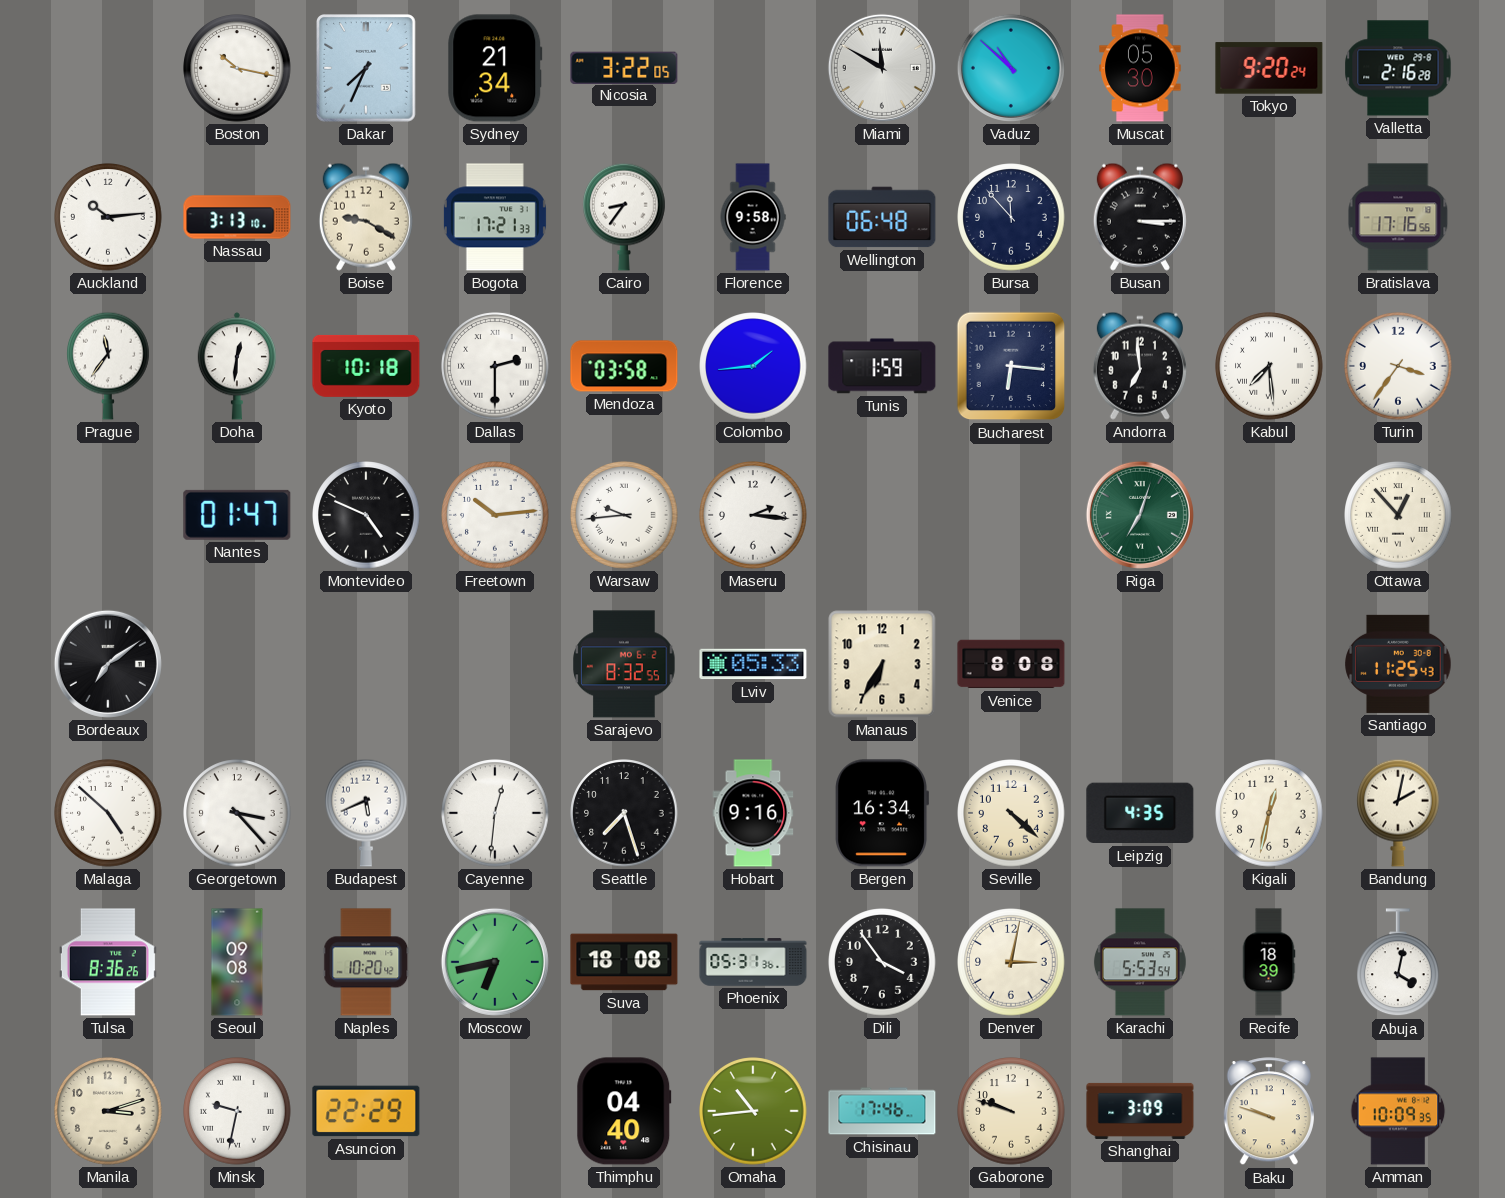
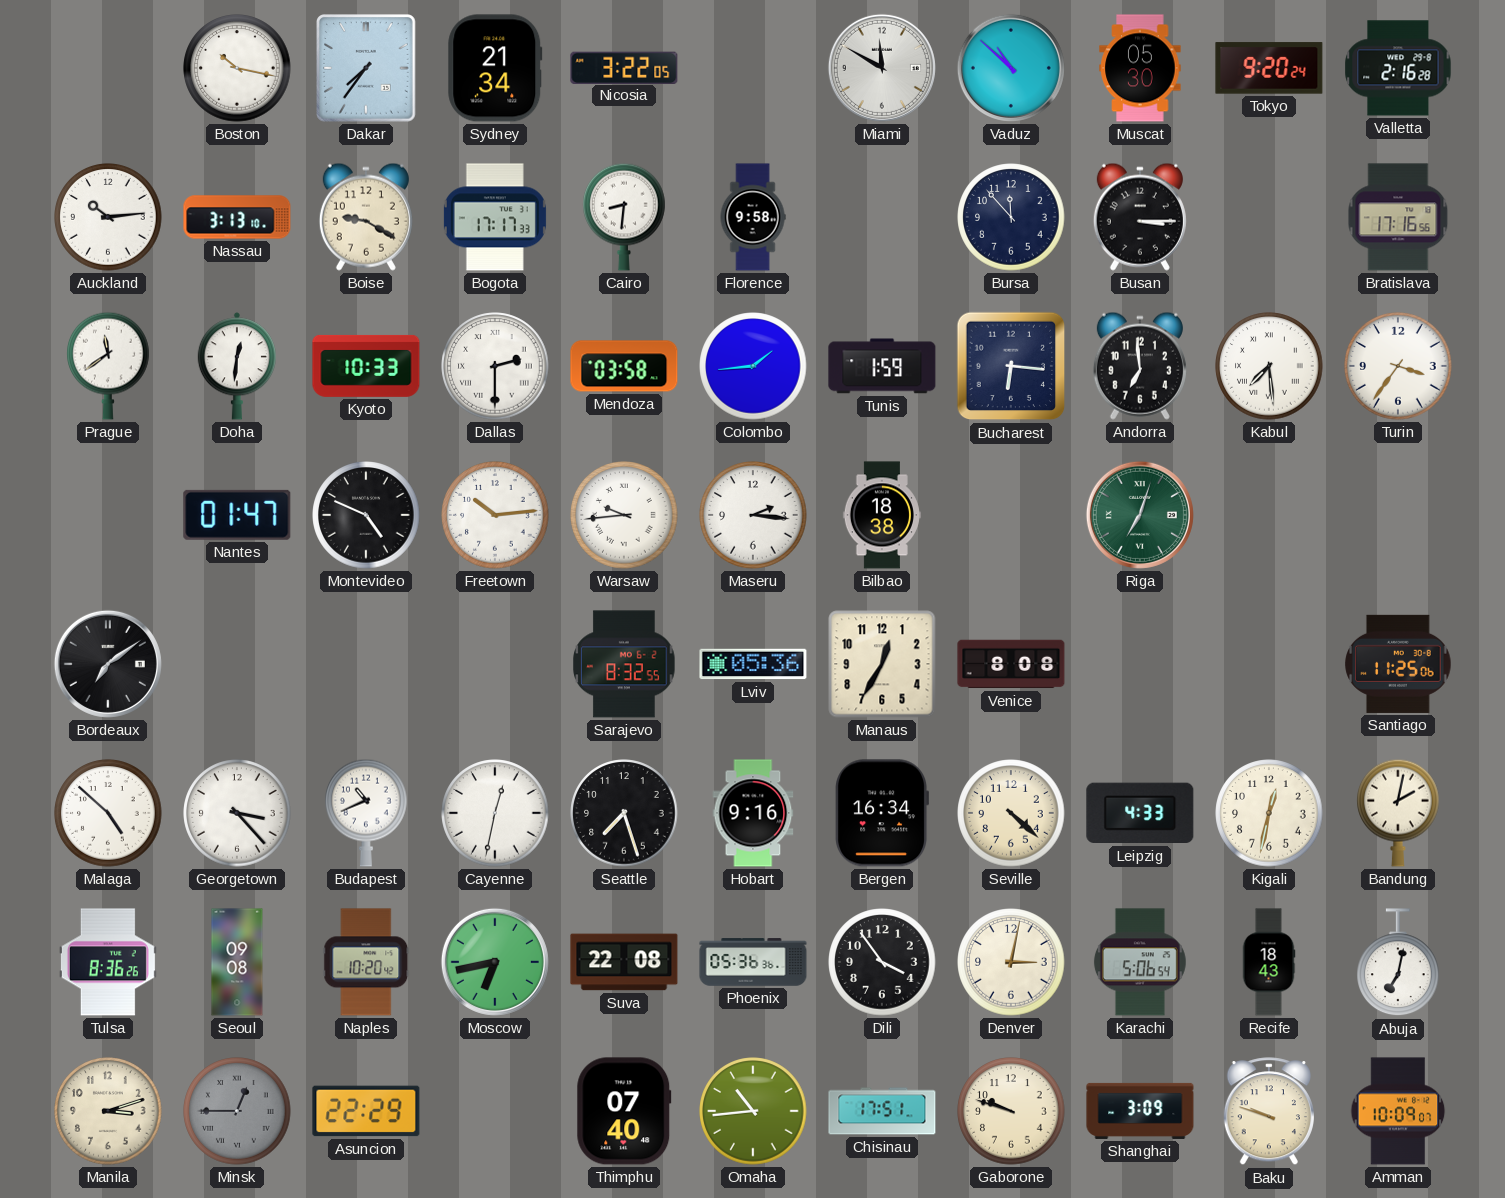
Dakar: 7:34 -> 7:36 (367, 68)
Bogota: 17:21 -> 17:17 (495, 217)
Cairo: 8:36 -> 8:31 (625, 217)
Wellington: 06:48 -> none (882, 217)
Prague: 11:36 -> 11:39 (109, 366)
Kyoto: 10:18 -> 10:33 (366, 366)
Bilbao: none -> 18:38 (882, 515)
Ottawa: 12:53 -> none (1398, 515)
Lviv: 05:33 -> 05:36 (753, 664)
Manaus: 6:35 -> 12:35 (882, 664)
Santiago: 11:25:43 -> 11:25:06 (1398, 664)
Budapest: 5:41 -> 10:41 (367, 813)
Cayenne: 12:31 -> 12:32 (495, 813)
Leipzig: 4:35 -> 4:33 (1140, 813)
Suva: 18:08 -> 22:08 (624, 962)
Phoenix: 05:31 -> 05:36 (753, 962)
Karachi: 5:53 -> 5:06 (1140, 962)
Recife: 18:39 -> 18:43 (1269, 962)
Abuja: 4:02 -> 7:02 (1399, 963)
Minsk: 9:32 -> 12:45 (237, 1111)
Minsk dial: white -> grey (237, 1111)
Thimphu: 04:40 -> 07:40 (624, 1111)
Chisinau: 17:46 -> 17:51 (882, 1111)
Amman: 10:09:35 -> 10:09:07 (1398, 1111)
